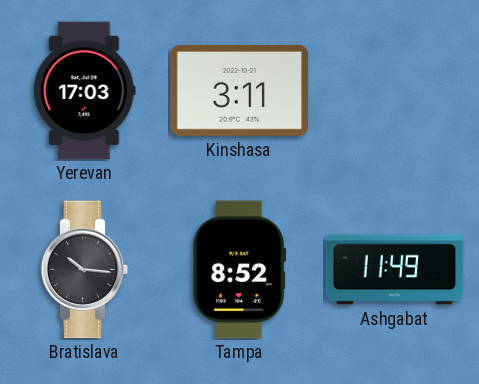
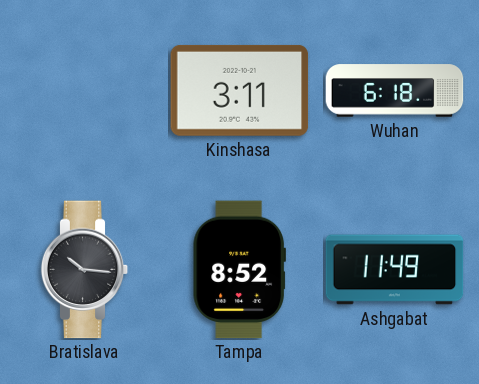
Yerevan: 17:03 -> none (85, 91)
Wuhan: none -> 6:18 (395, 91)
